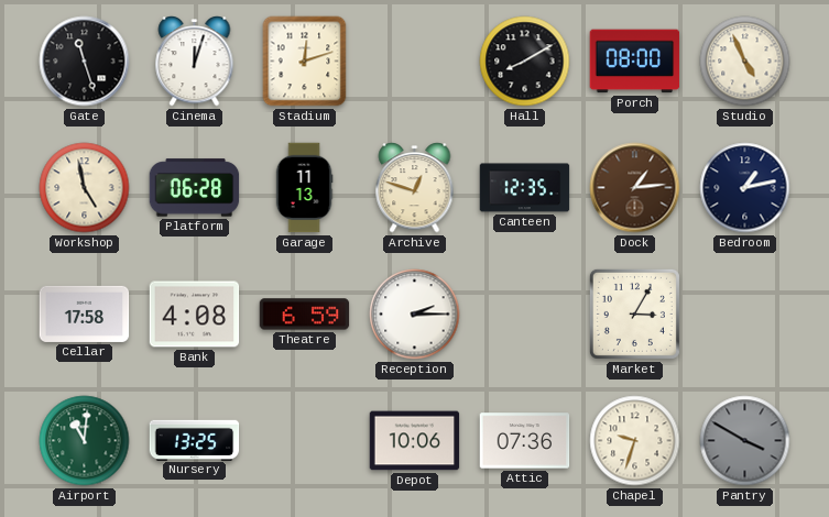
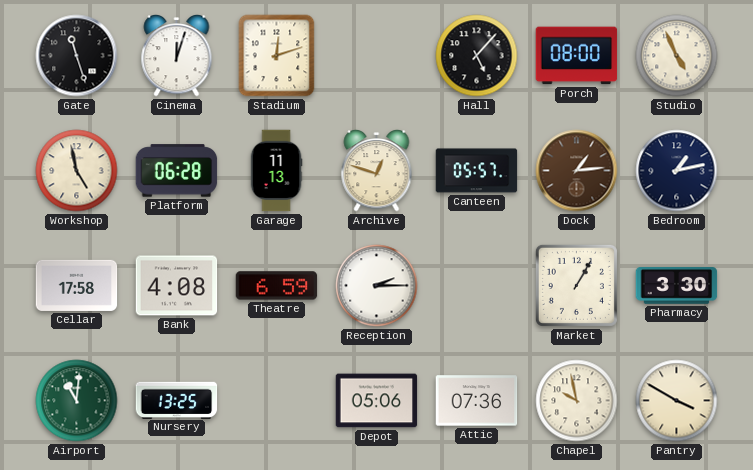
Hall: 8:10 -> 5:07 (477, 56)
Canteen: 12:35 -> 05:57 (477, 171)
Market: 3:05 -> 1:05 (576, 285)
Pharmacy: none -> 3:30 (677, 286)
Depot: 10:06 -> 05:06 (377, 401)
Chapel: 9:33 -> 9:58 (577, 401)
Pantry dial: grey -> cream (677, 401)
